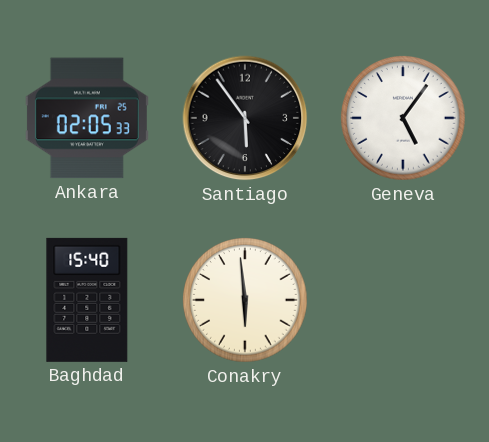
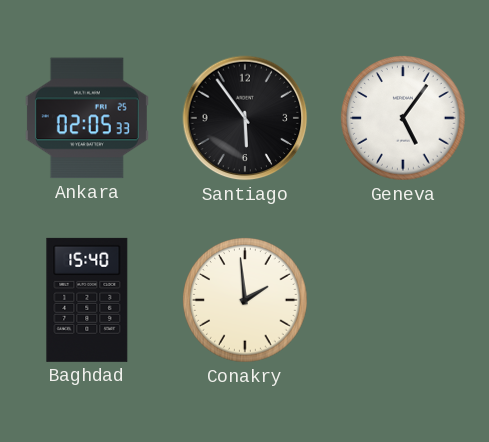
Conakry: 5:59 -> 1:59 (245, 300)
